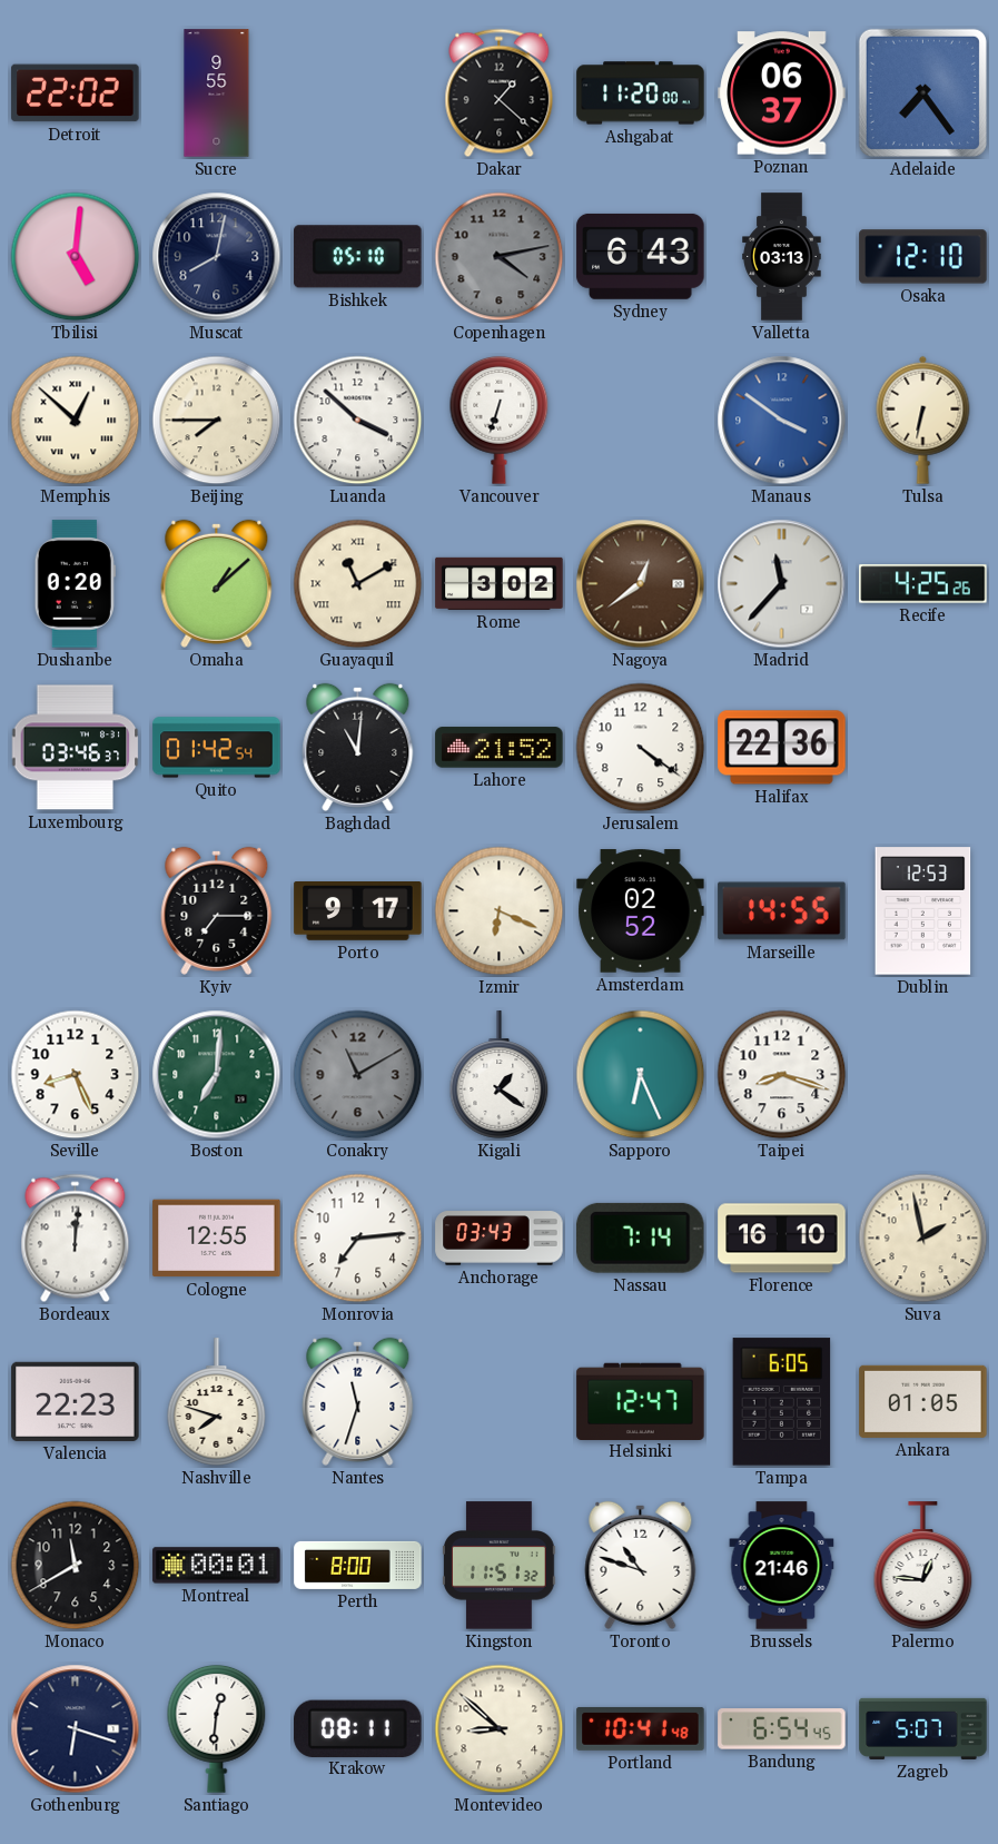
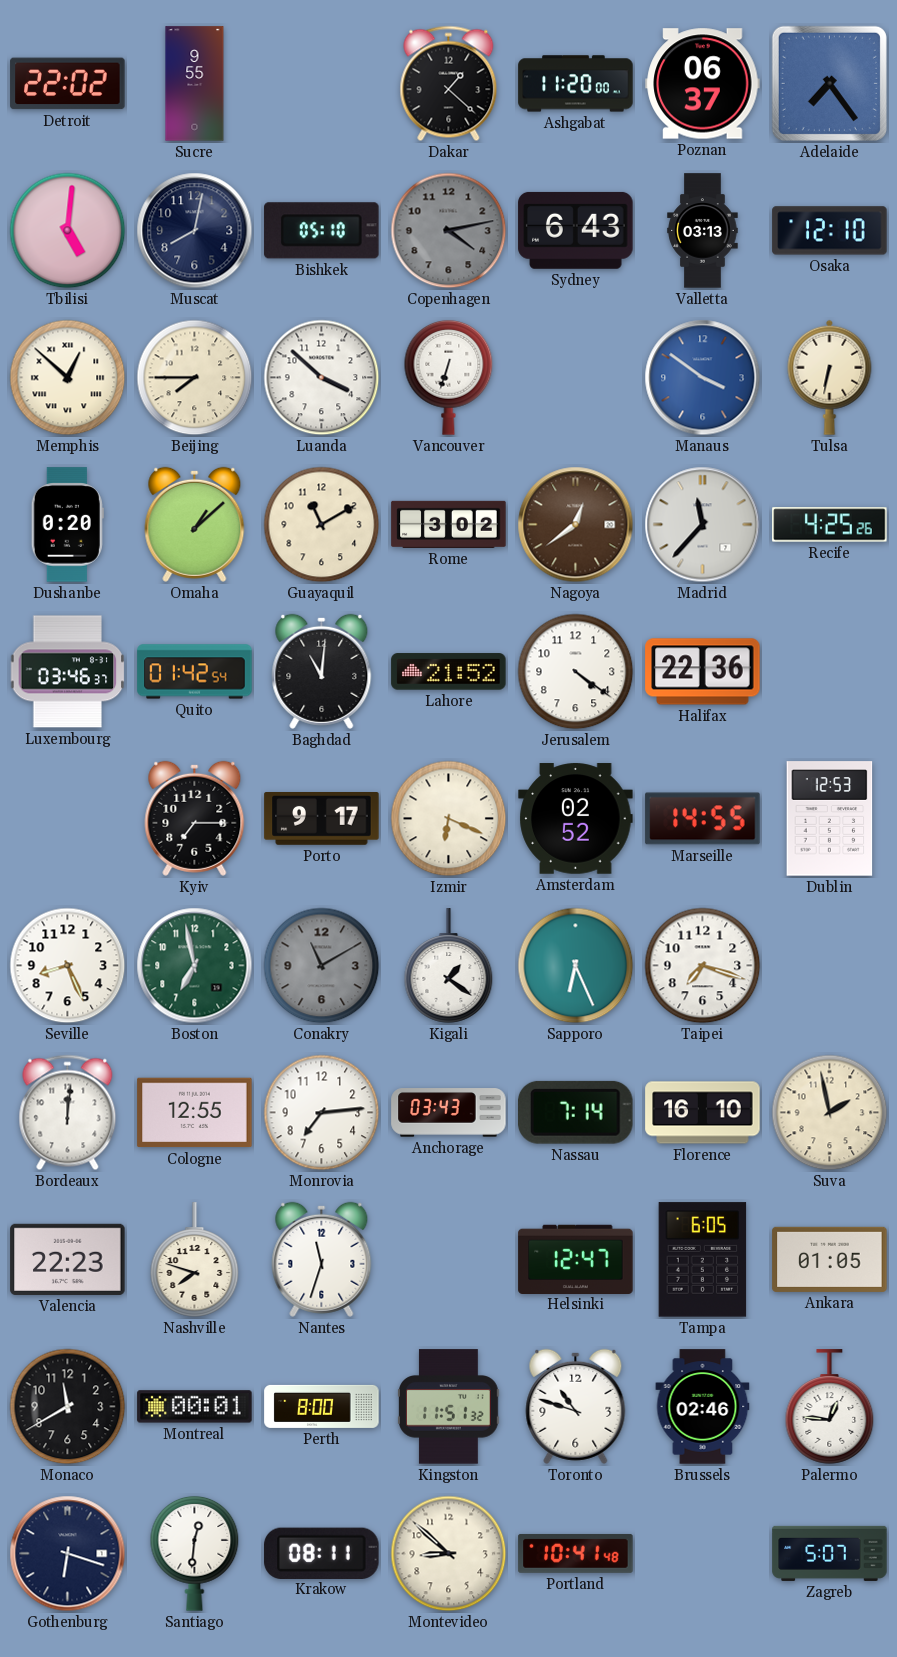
Guayaquil numerals: Roman -> Arabic (322, 525)
Boston: 7:01 -> 6:58 (195, 966)
Taipei: 8:18 -> 7:18 (703, 966)
Brussels: 21:46 -> 02:46 (703, 1407)
Bandung: 6:54 -> none (782, 1729)
